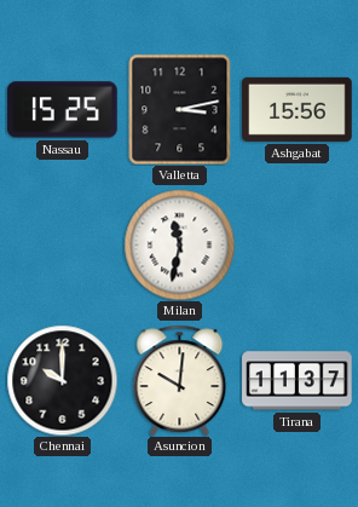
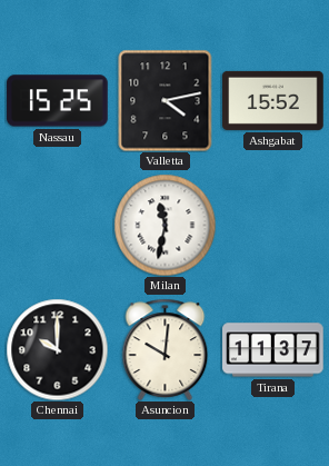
Valletta: 3:13 -> 4:13 (166, 100)
Ashgabat: 15:56 -> 15:52 (273, 100)
